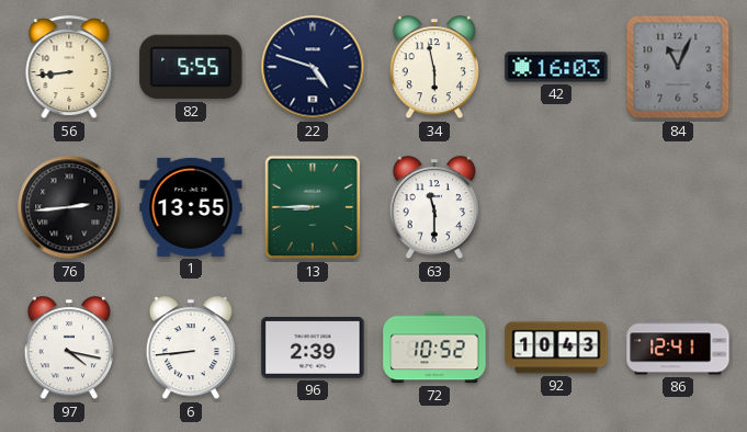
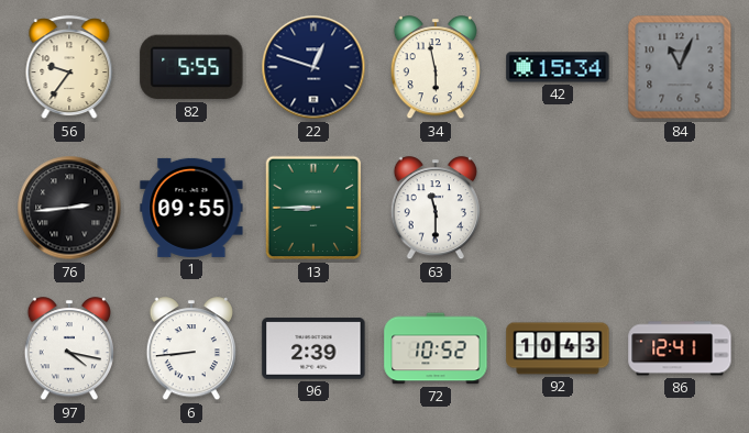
56: 8:44 -> 9:36 (69, 68)
22: 4:48 -> 12:48 (313, 67)
42: 16:03 -> 15:34 (558, 67)
1: 13:55 -> 09:55 (191, 208)
